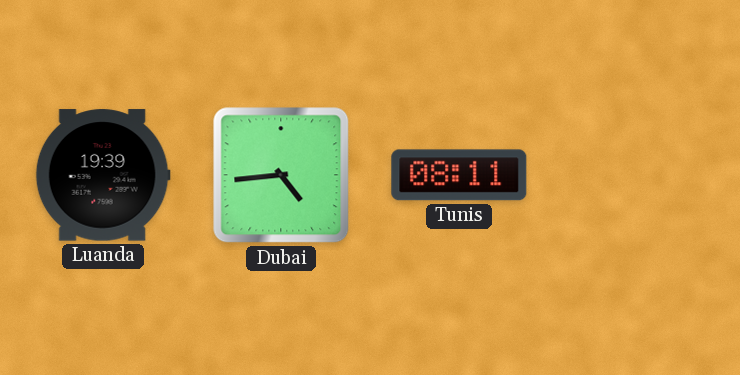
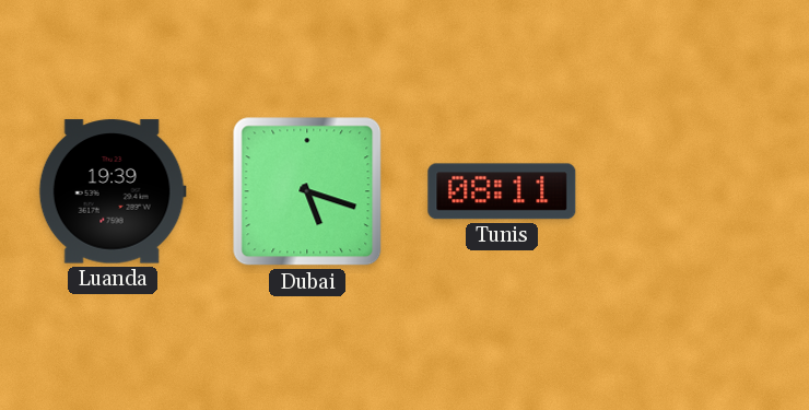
Dubai: 4:44 -> 5:18 (307, 191)
